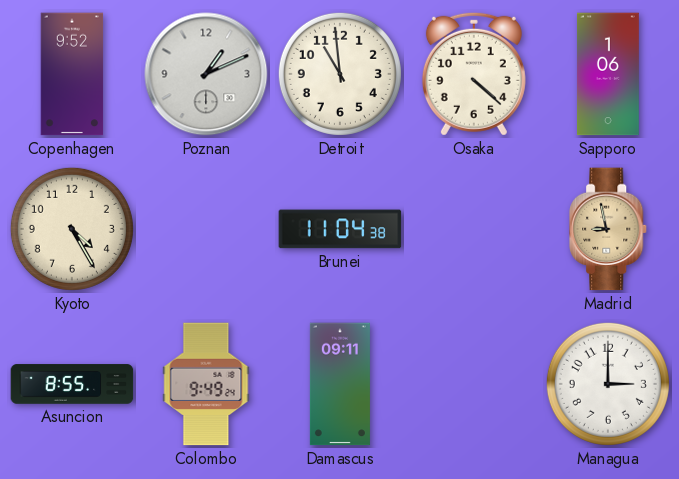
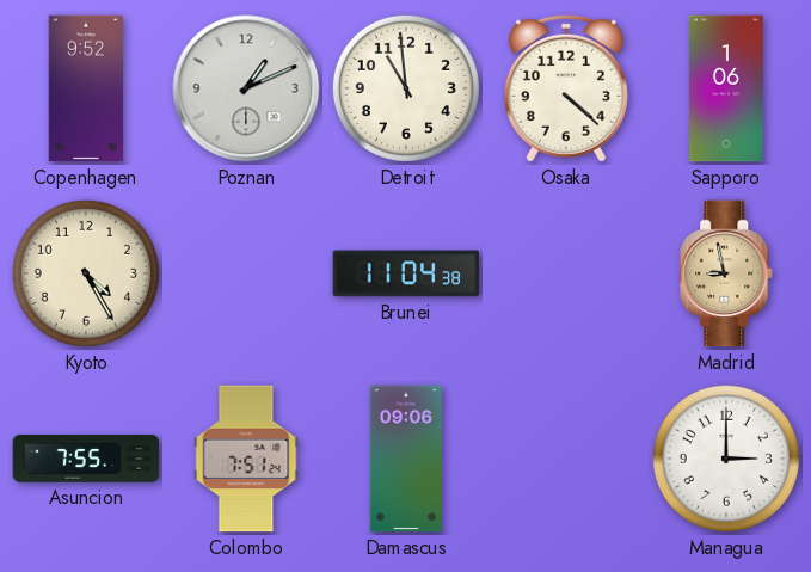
Asuncion: 8:55 -> 7:55 (86, 459)
Colombo: 9:49 -> 7:51 (246, 459)
Damascus: 09:11 -> 09:06 (406, 459)
